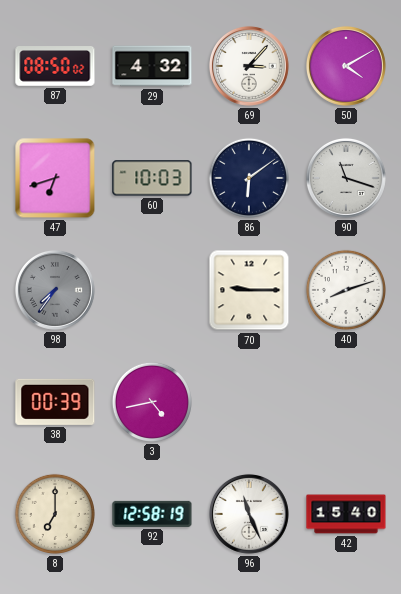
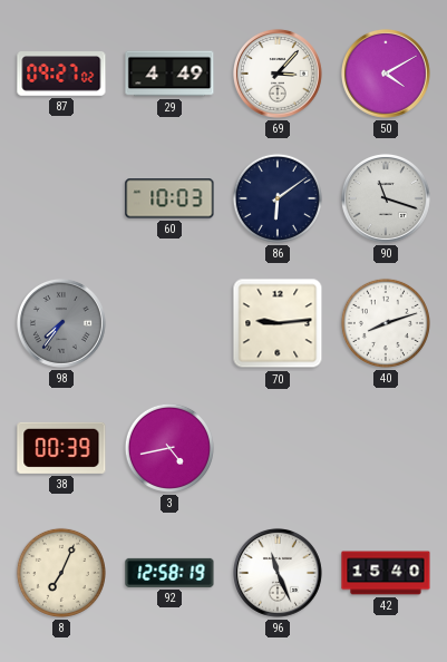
87: 08:50 -> 09:27 (61, 75)
29: 4:32 -> 4:49 (169, 74)
47: 6:42 -> none (55, 178)
70: 9:15 -> 9:14 (278, 323)
8: 7:00 -> 7:04 (61, 573)
